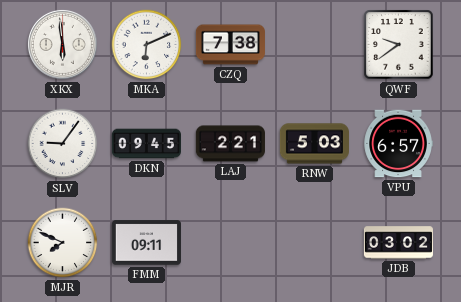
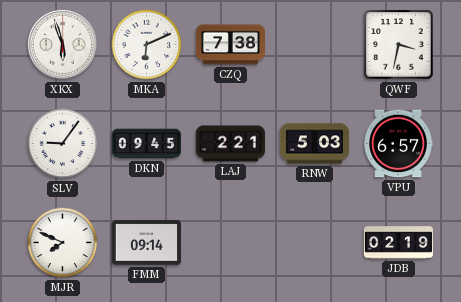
XKX: 5:59 -> 5:57 (62, 44)
QWF: 9:39 -> 3:32 (399, 45)
FMM: 09:11 -> 09:14 (146, 243)
JDB: 03:02 -> 02:19 (398, 243)
